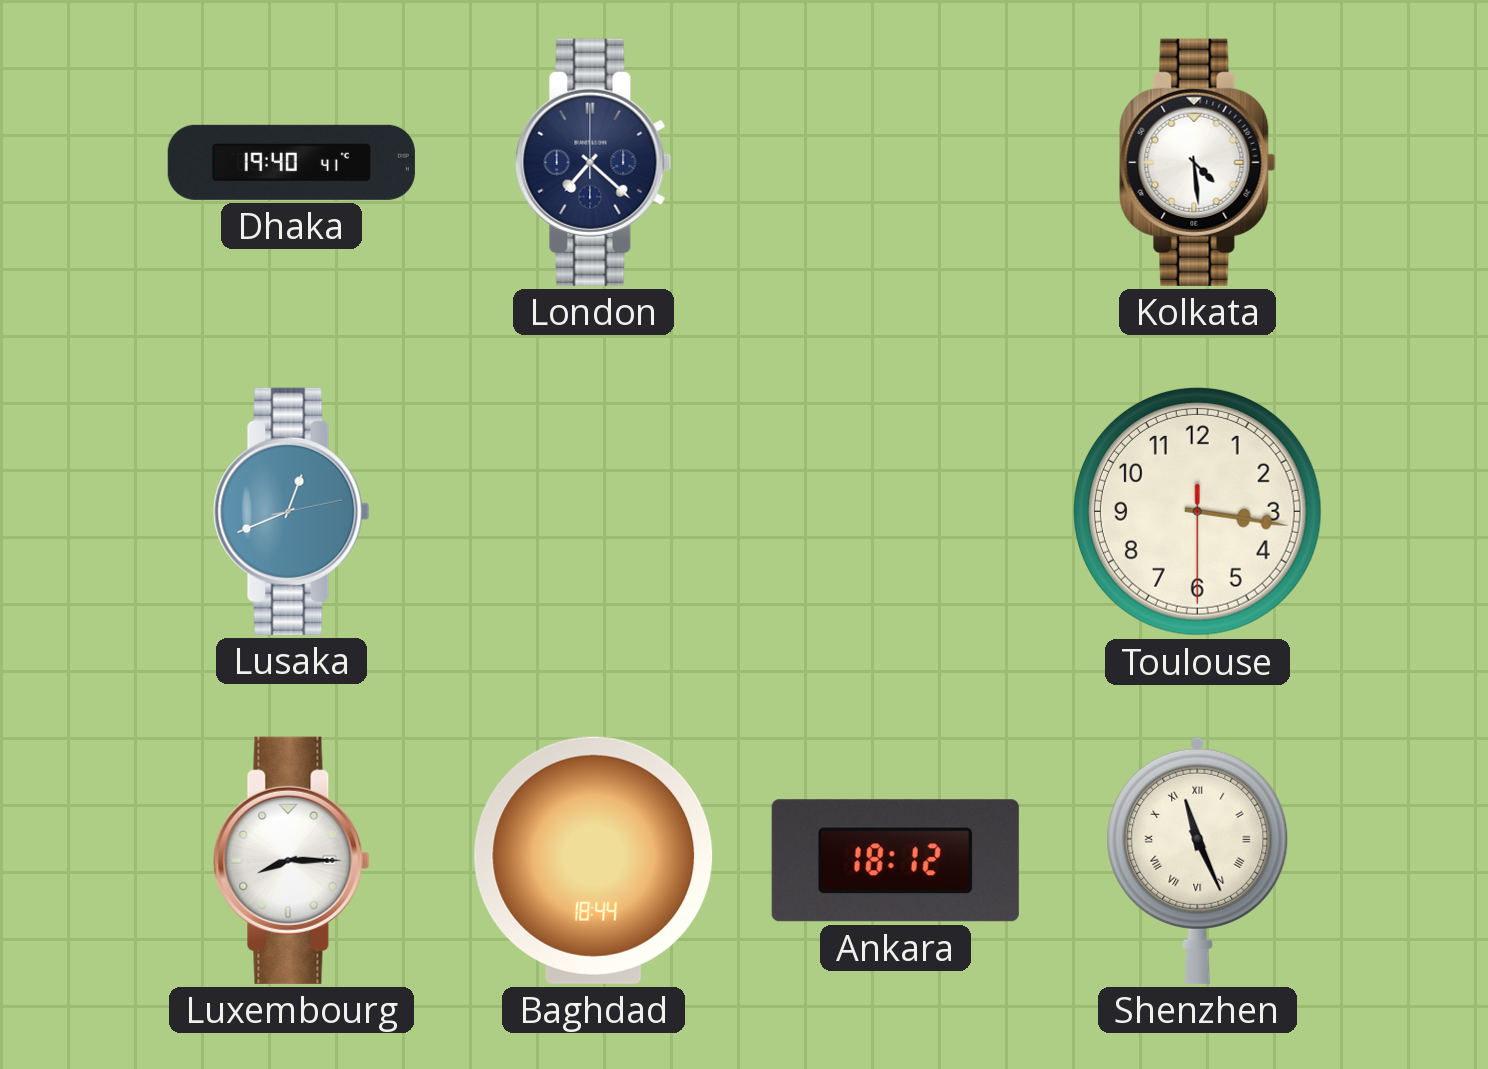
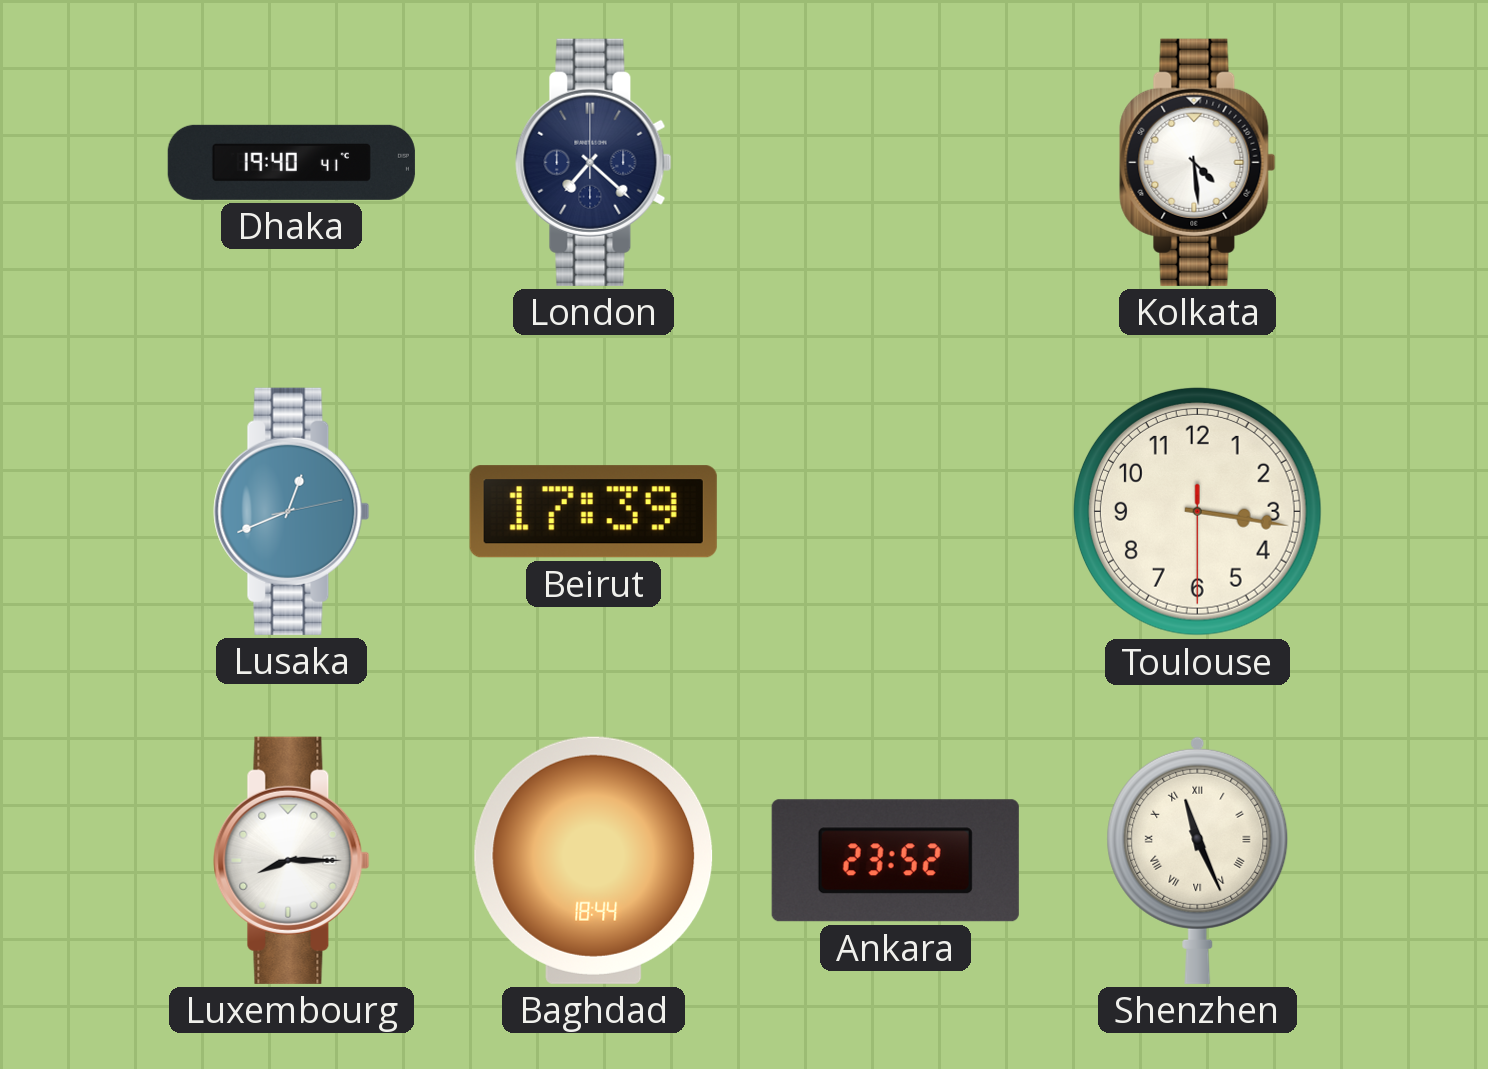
Beirut: none -> 17:39 (593, 512)
Ankara: 18:12 -> 23:52 (895, 861)
